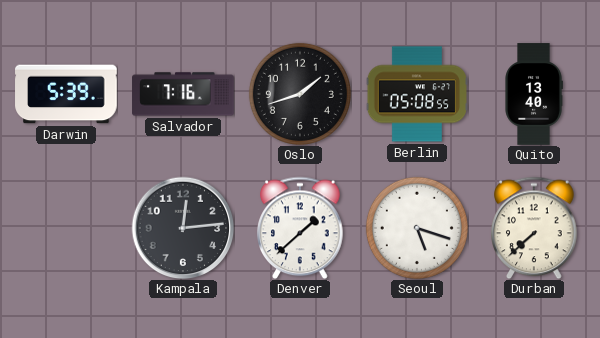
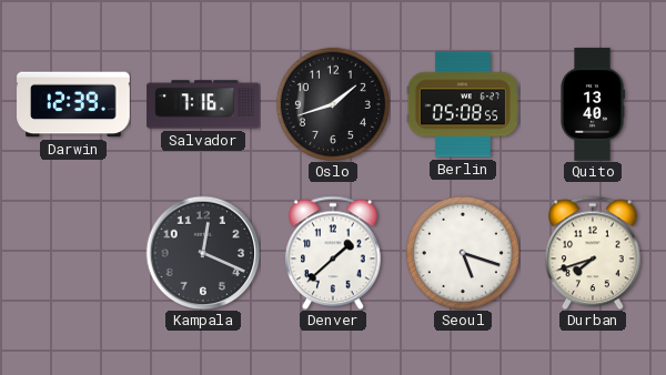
Darwin: 5:39 -> 12:39 (73, 104)
Kampala: 12:14 -> 12:19 (203, 253)
Durban: 7:38 -> 7:42 (593, 253)
